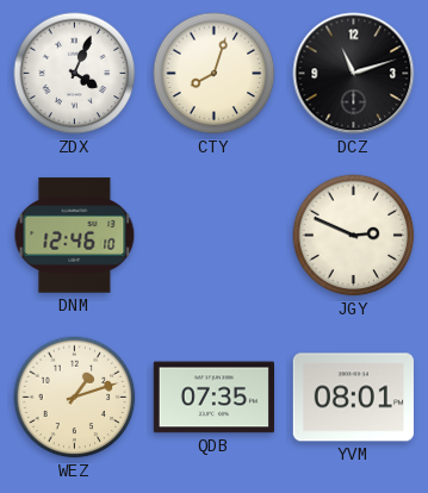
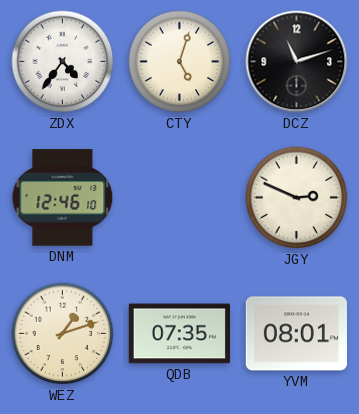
ZDX: 4:04 -> 4:36 (63, 62)
CTY: 8:03 -> 5:03 (180, 62)
